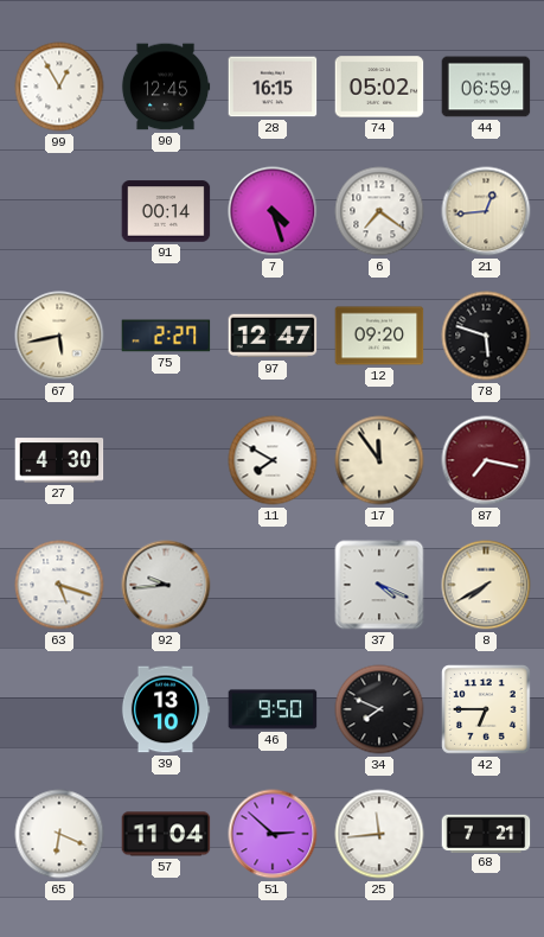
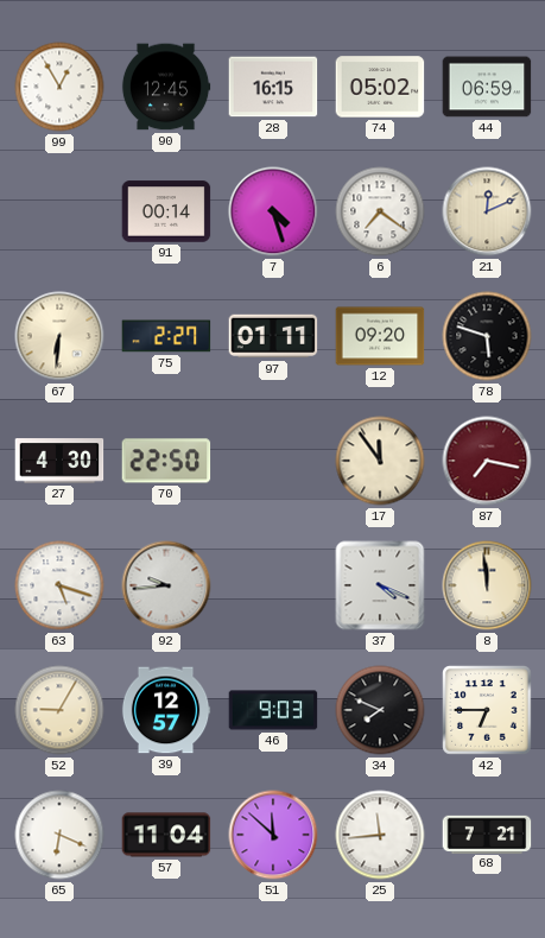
21: 12:44 -> 12:11 (487, 211)
67: 5:43 -> 6:31 (59, 336)
97: 12:47 -> 01:11 (273, 336)
70: none -> 22:50 (166, 461)
11: 7:50 -> none (273, 460)
8: 7:40 -> 11:59 (487, 585)
52: none -> 9:05 (59, 710)
39: 13:10 -> 12:57 (166, 710)
46: 9:50 -> 9:03 (273, 710)
51: 2:52 -> 11:52 (273, 835)
